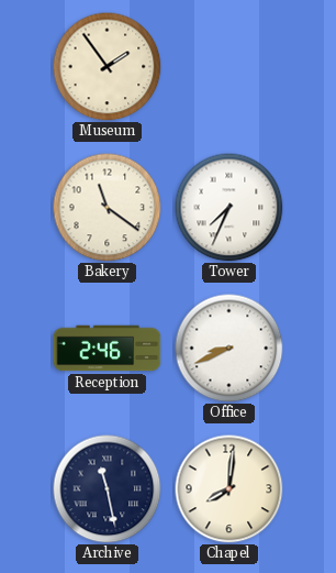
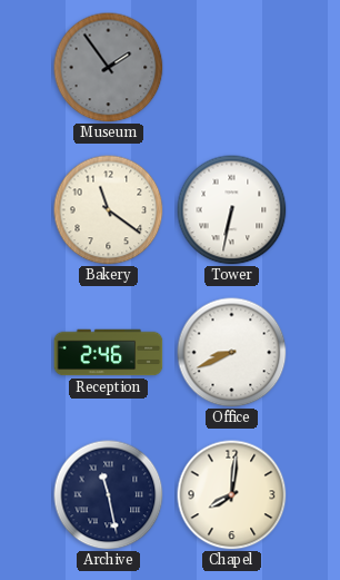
Museum dial: cream -> grey (109, 68)
Tower: 7:34 -> 6:32 (232, 210)
